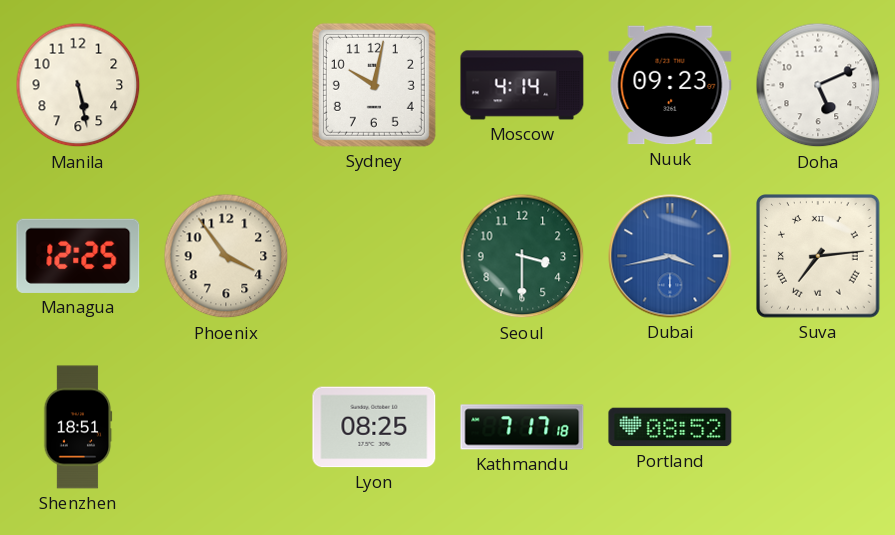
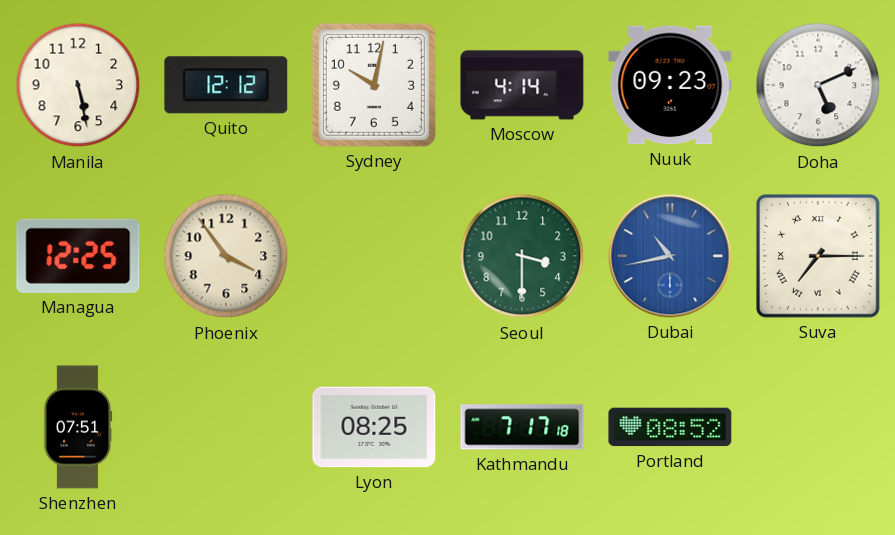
Quito: none -> 12:12 (226, 85)
Dubai: 3:43 -> 10:43 (670, 256)
Suva: 7:14 -> 7:15 (819, 257)
Shenzhen: 18:51 -> 07:51 (78, 427)
